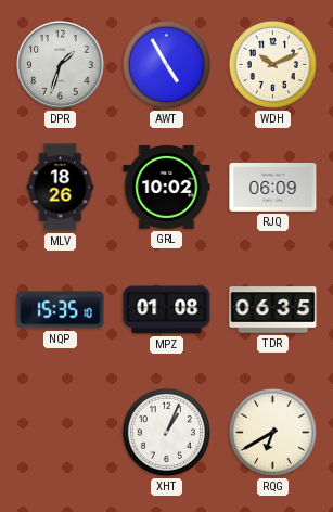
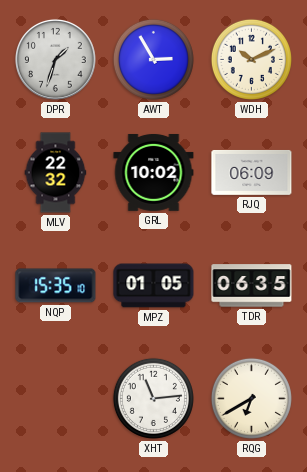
AWT: 4:55 -> 2:55 (153, 59)
MLV: 18:26 -> 22:32 (56, 173)
MPZ: 01:08 -> 01:05 (154, 286)
XHT: 1:04 -> 11:14 (153, 398)
